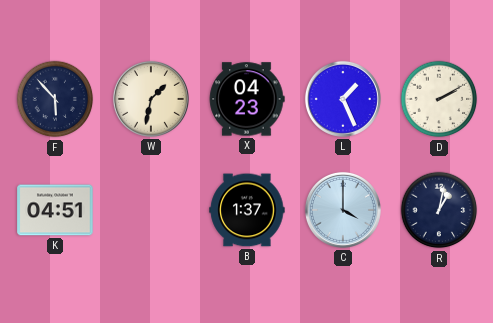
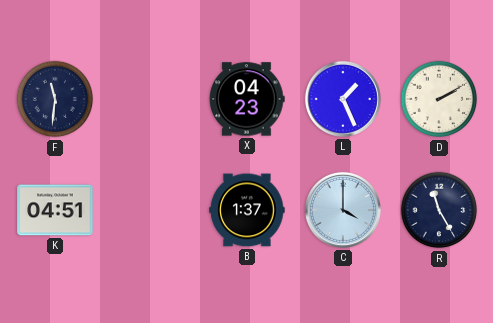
F: 5:53 -> 11:31 (55, 99)
W: 1:32 -> none (151, 99)
R: 1:02 -> 11:25 (439, 210)
